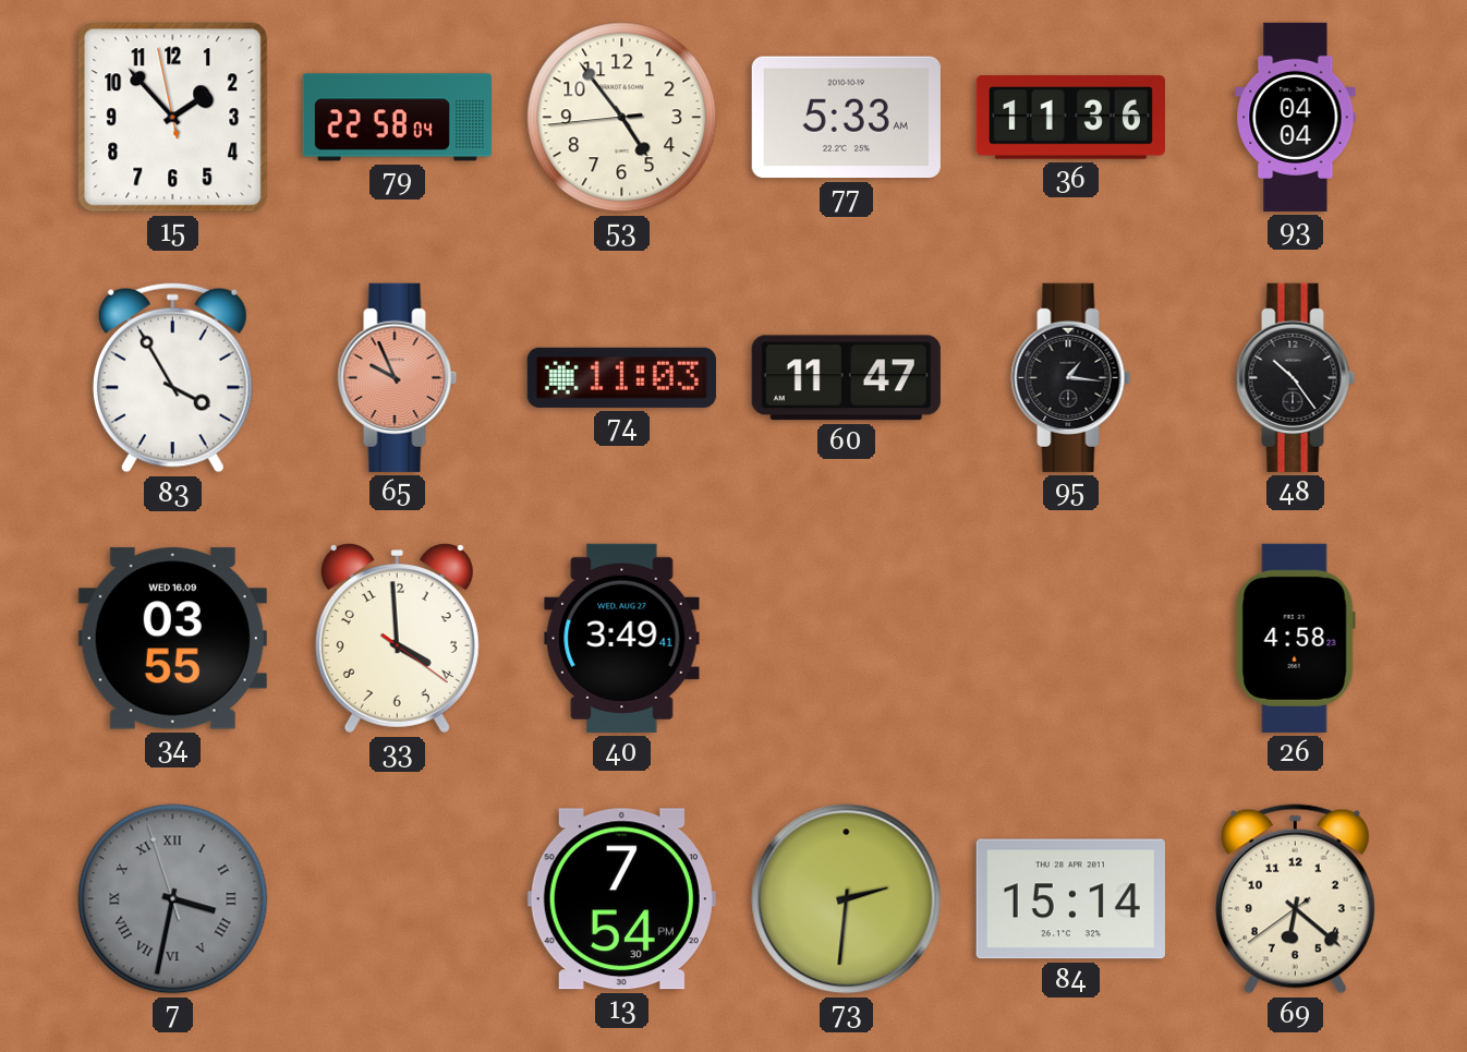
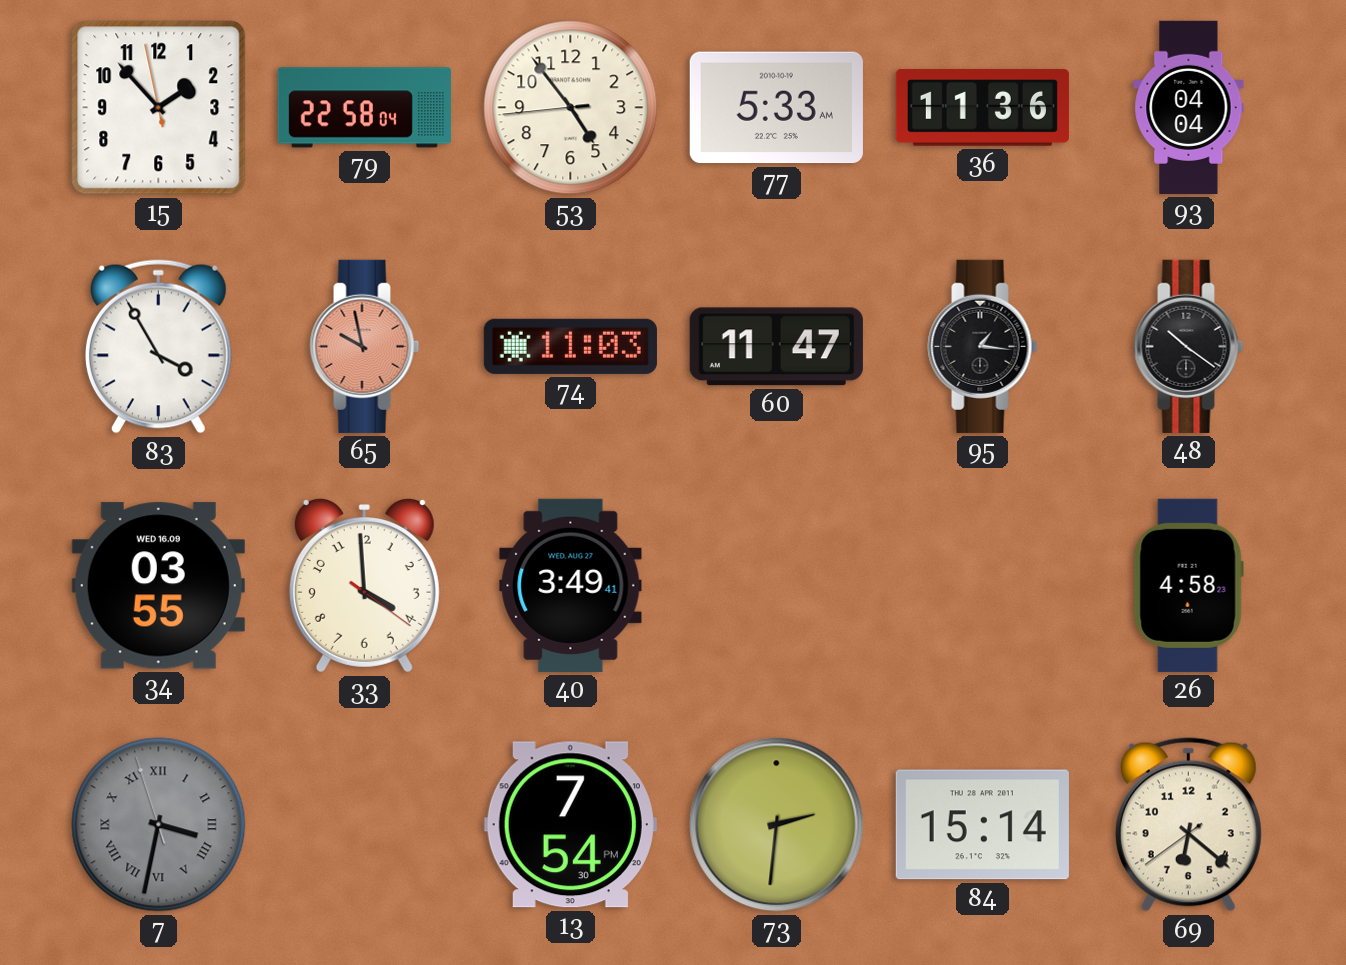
65: 9:56 -> 9:58 (365, 346)
48: 10:24 -> 10:21 (1189, 346)
